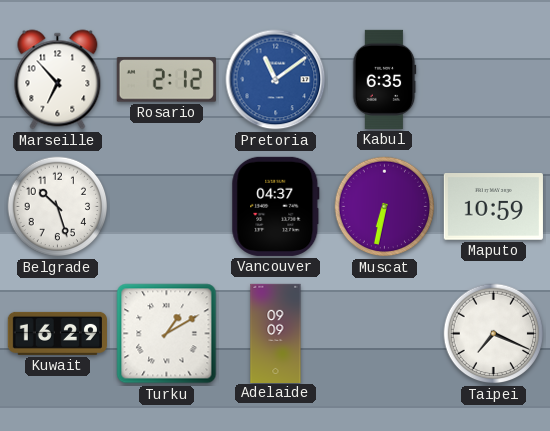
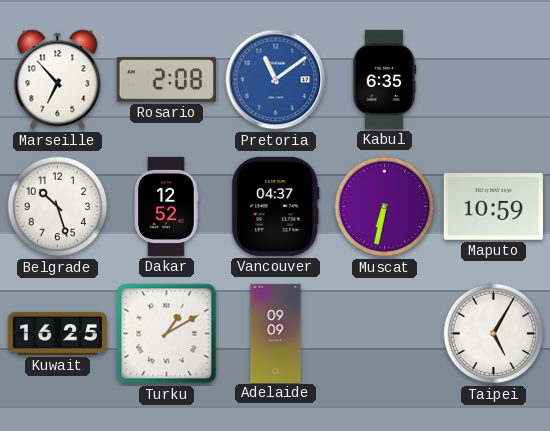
Rosario: 2:12 -> 2:08 (166, 80)
Dakar: none -> 12:52 (166, 206)
Kuwait: 16:29 -> 16:25 (57, 333)
Taipei: 7:19 -> 5:05 (494, 334)
